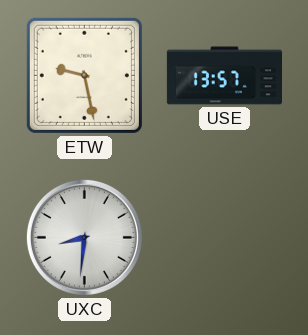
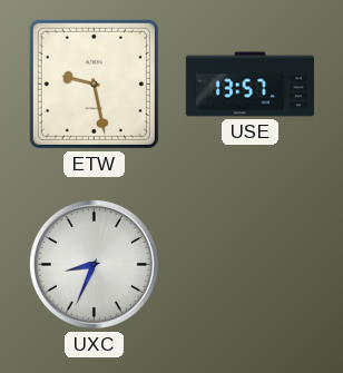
UXC: 8:31 -> 8:34 (94, 264)
